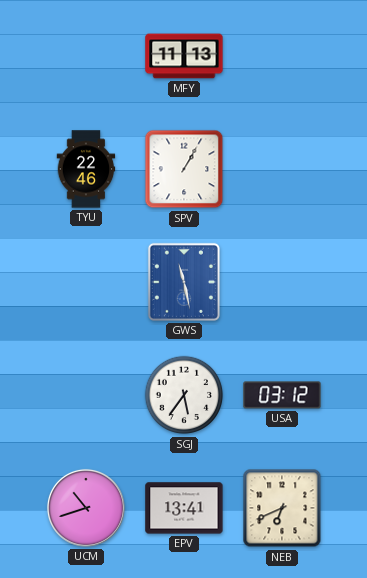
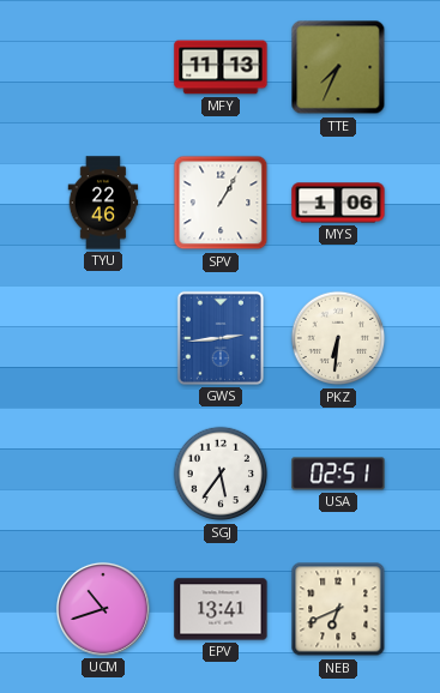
TTE: none -> 7:34 (338, 67)
MYS: none -> 1:06 (338, 203)
GWS: 11:28 -> 2:44 (221, 338)
PKZ: none -> 6:31 (338, 338)
USA: 03:12 -> 02:51 (338, 474)
